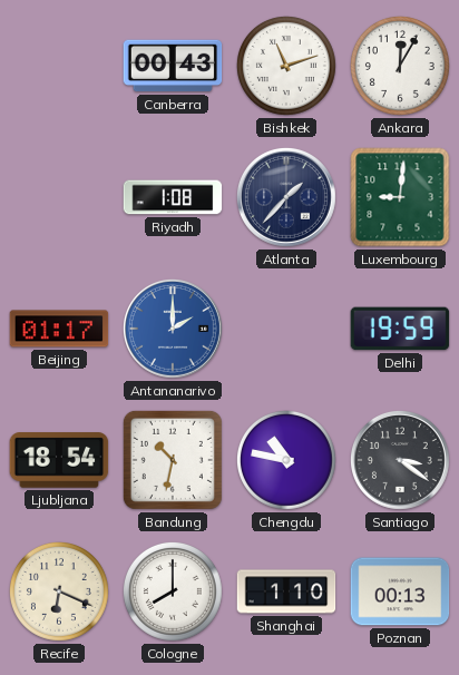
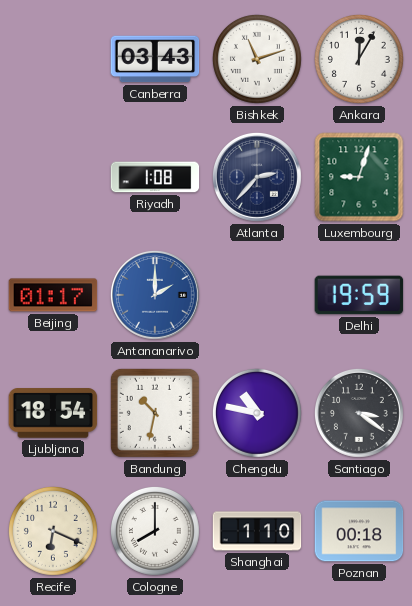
Canberra: 00:43 -> 03:43 (155, 59)
Atlanta: 1:37 -> 2:37 (257, 177)
Luxembourg: 9:01 -> 9:03 (359, 177)
Poznan: 00:13 -> 00:18 (359, 531)
